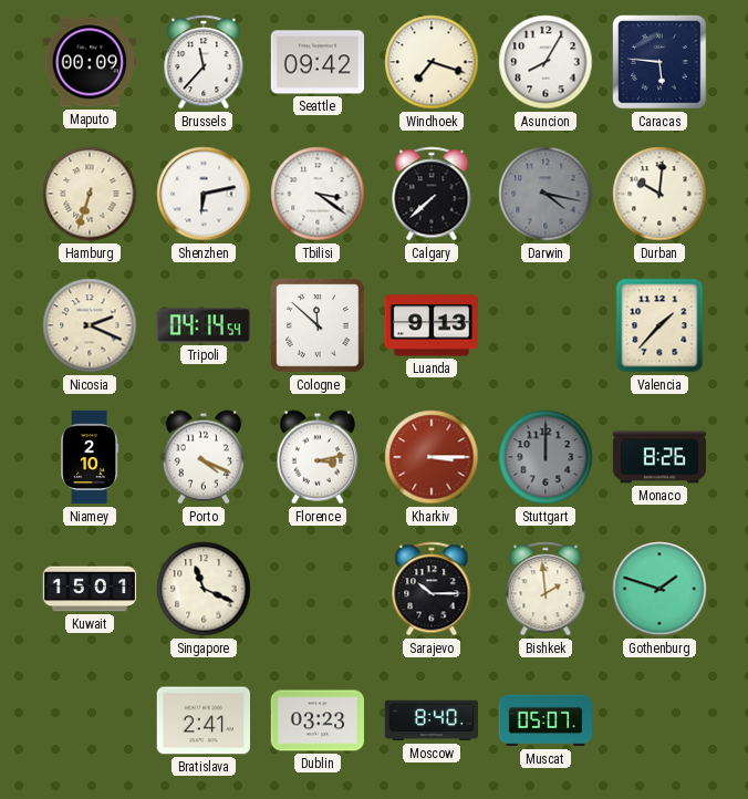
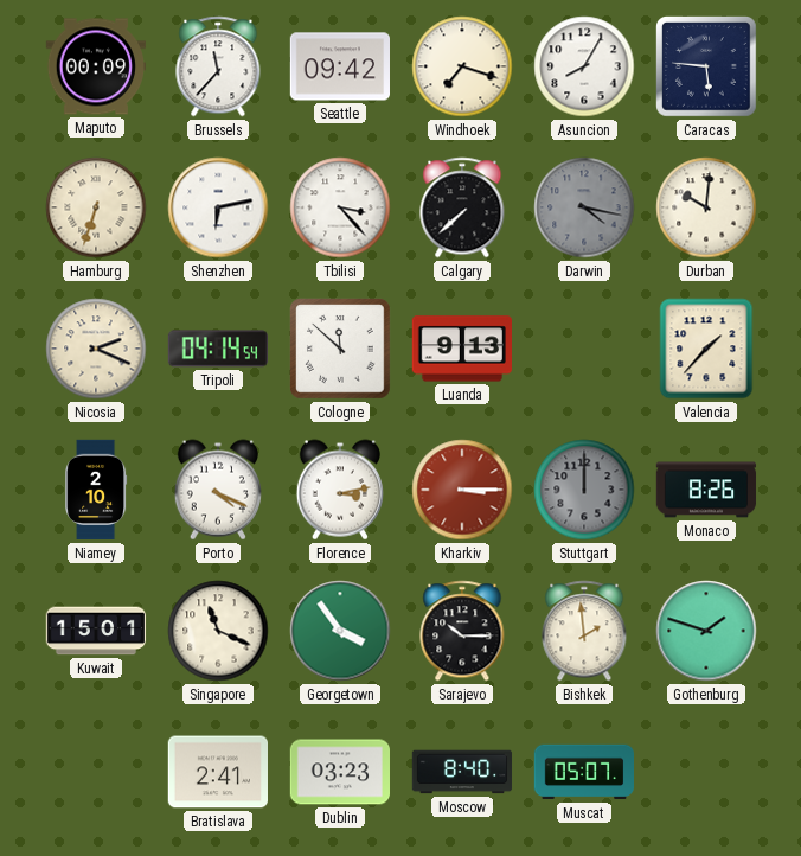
Tbilisi: 3:21 -> 3:23 (340, 207)
Georgetown: none -> 3:54 (340, 631)
